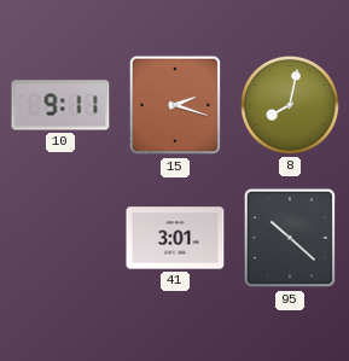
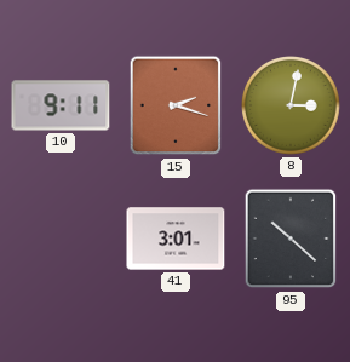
8: 8:02 -> 3:02 (292, 107)
